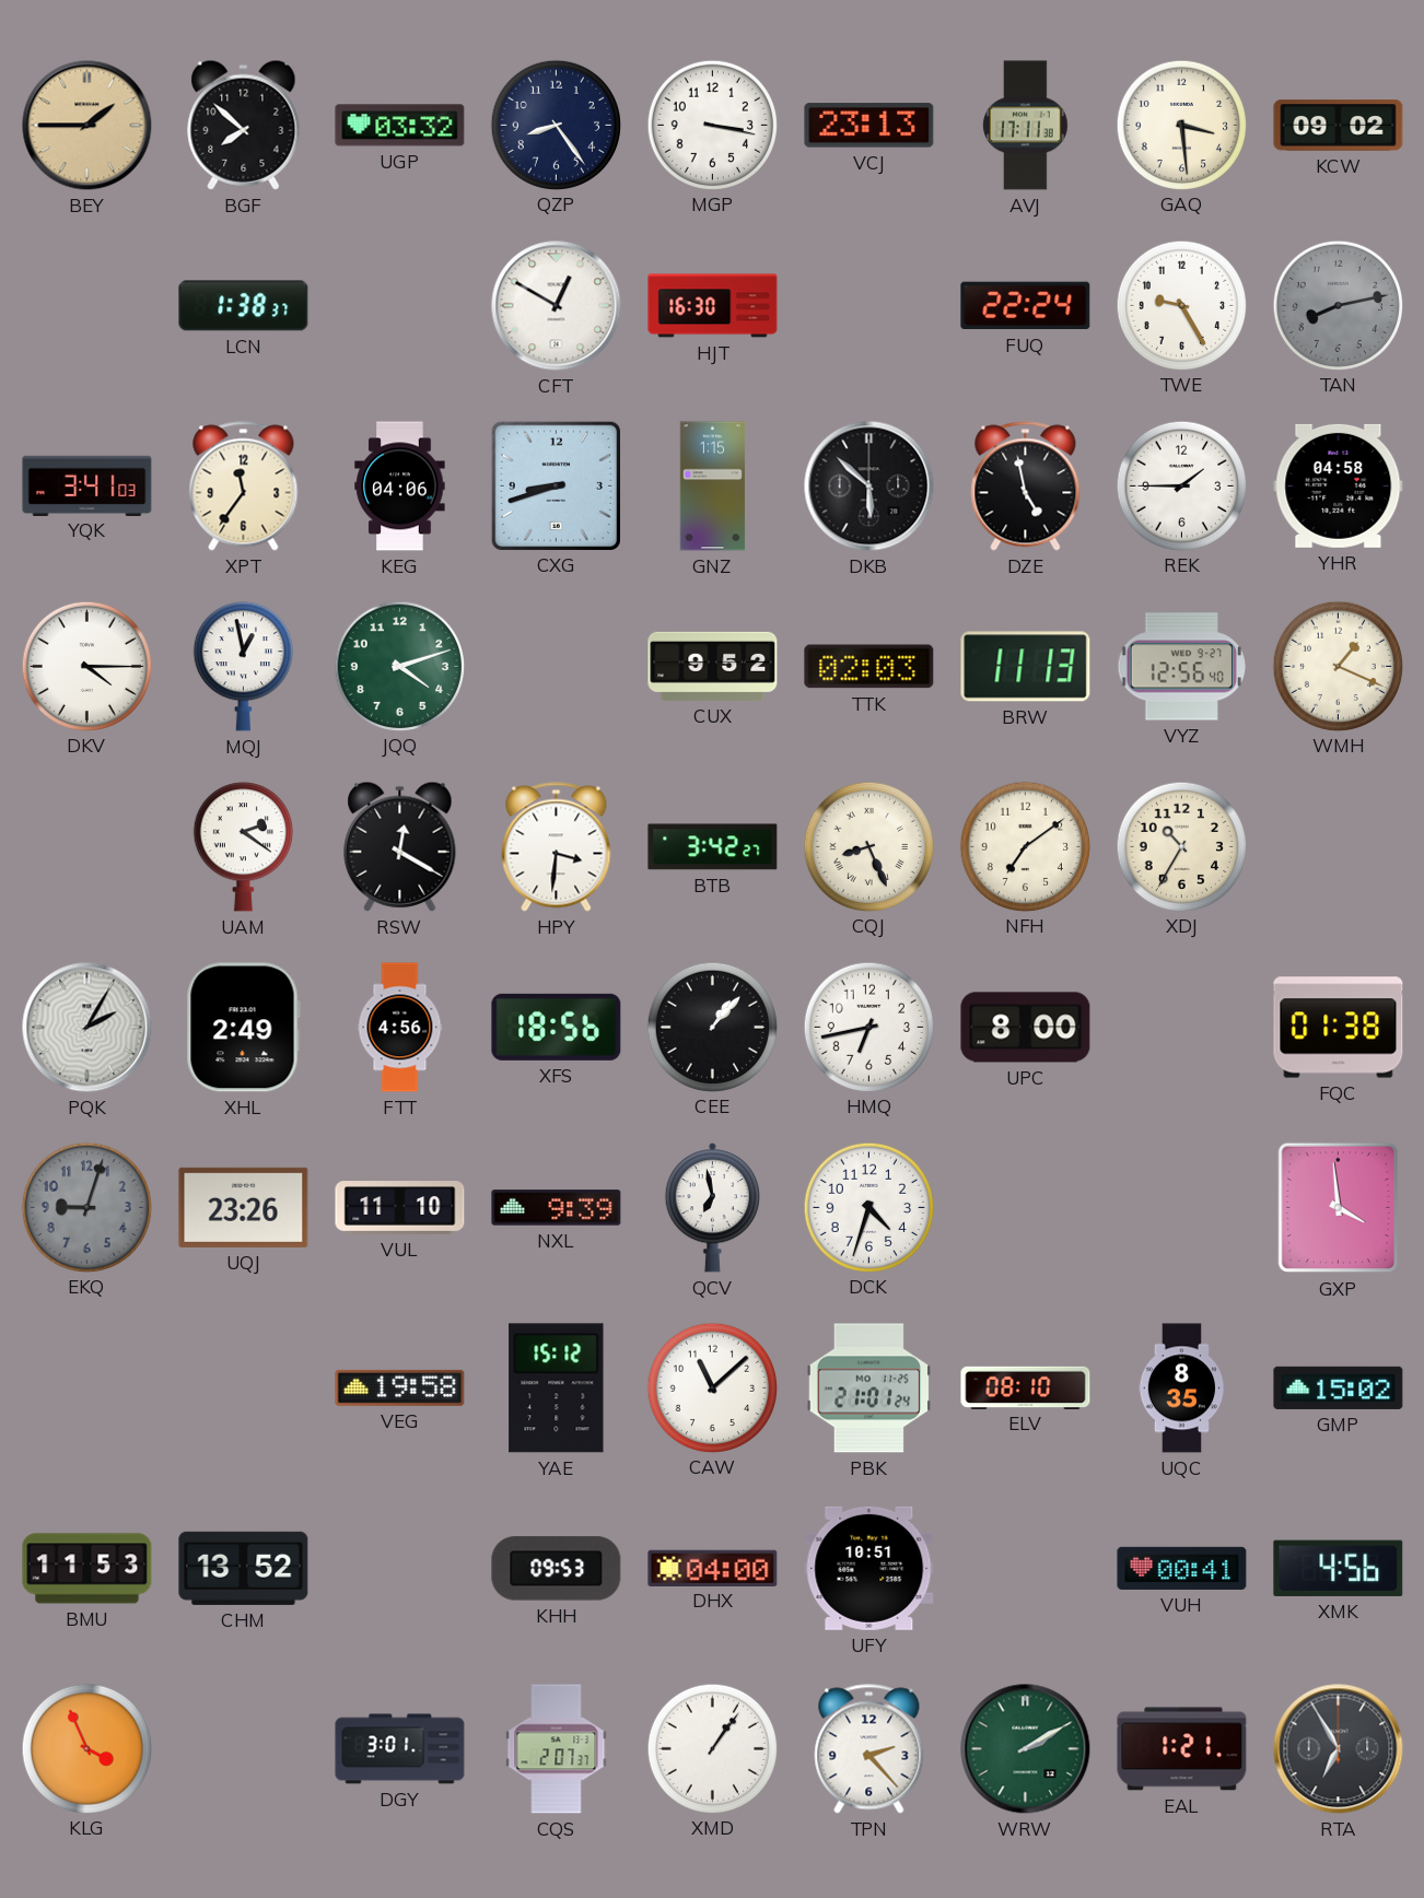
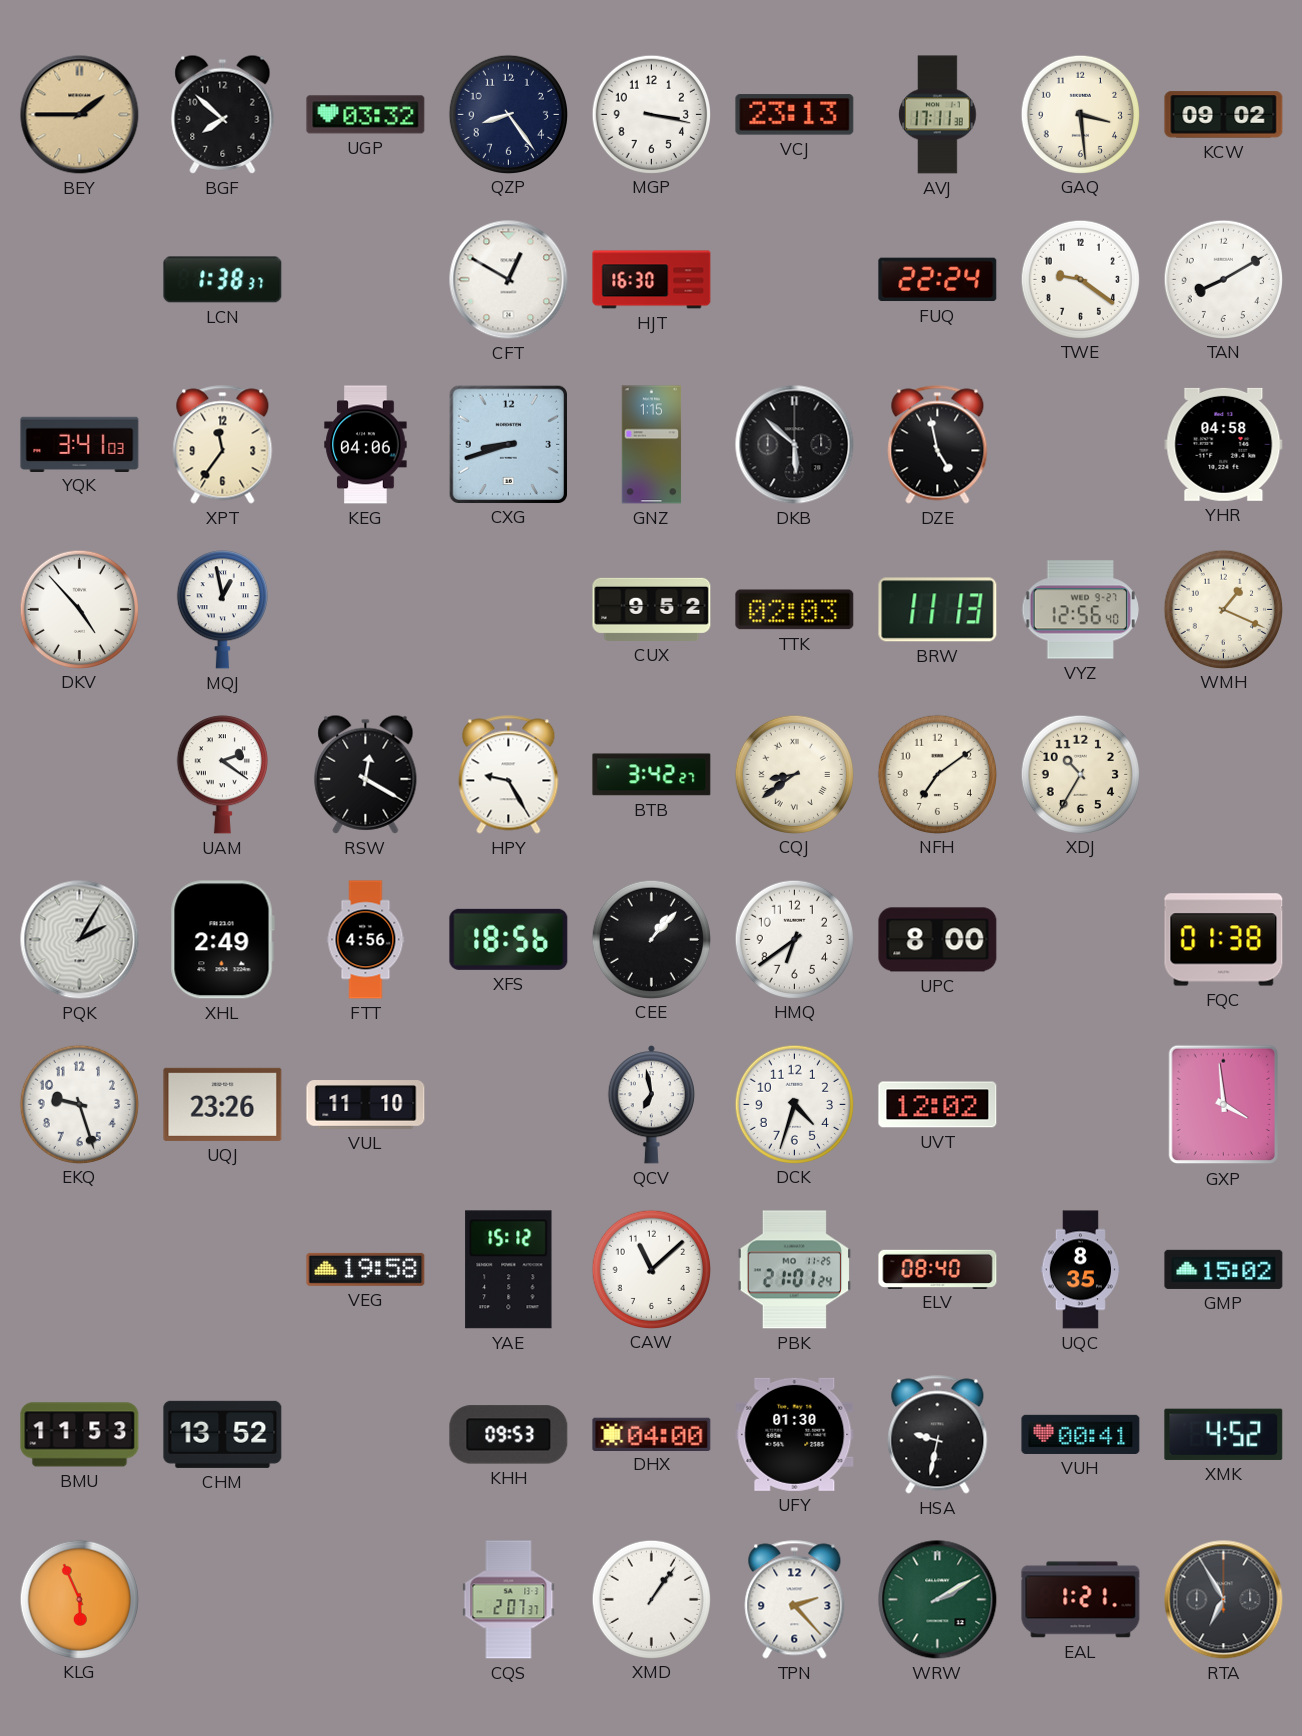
TWE: 9:25 -> 9:21 (1080, 279)
TAN: 8:13 -> 8:10 (1223, 279)
TAN dial: grey -> white (1223, 279)
REK: 1:45 -> none (1181, 485)
DKV: 4:15 -> 4:53 (79, 609)
JQQ: 4:12 -> none (399, 666)
HPY: 3:31 -> 9:25 (509, 775)
CQJ: 8:26 -> 8:39 (794, 774)
HMQ: 6:43 -> 6:39 (794, 939)
EKQ: 9:03 -> 9:27 (79, 1104)
EKQ dial: grey -> white (79, 1104)
NXL: 9:39 -> none (557, 1208)
UVT: none -> 12:02 (938, 1105)
ELV: 08:10 -> 08:40 (938, 1269)
UFY: 10:51 -> 01:30 (795, 1434)
HSA: none -> 9:32 (938, 1435)
XMK: 4:56 -> 4:52 (1224, 1434)
KLG: 3:56 -> 5:56 (79, 1599)
DGY: 3:01 -> none (400, 1749)
